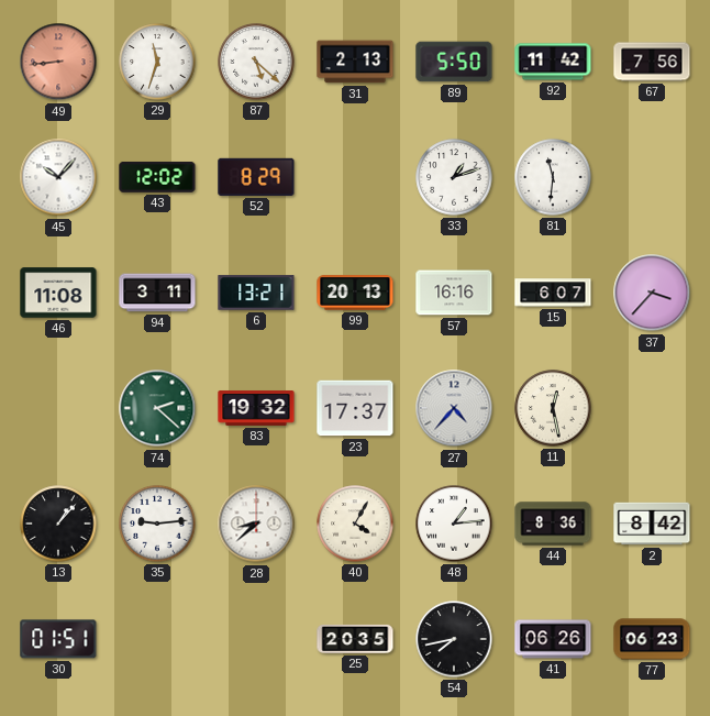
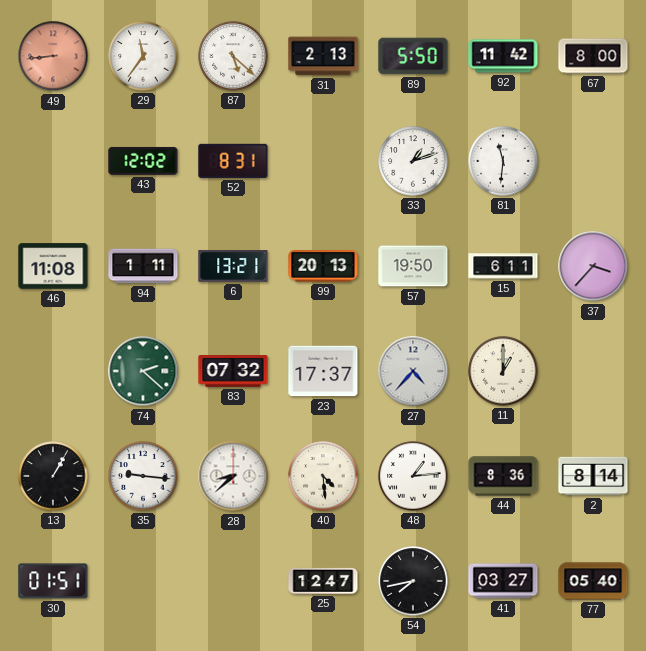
29: 11:33 -> 11:36 (143, 56)
67: 7:56 -> 8:00 (593, 56)
45: 10:07 -> none (58, 177)
52: 8:29 -> 8:31 (233, 161)
94: 3:11 -> 1:11 (143, 266)
57: 16:16 -> 19:50 (413, 266)
15: 6:07 -> 6:11 (503, 266)
83: 19:32 -> 07:32 (233, 371)
11: 12:28 -> 1:00 (503, 371)
13: 1:07 -> 1:05 (53, 476)
35: 9:14 -> 9:16 (143, 476)
40: 4:05 -> 4:29 (323, 476)
2: 8:42 -> 8:14 (593, 476)
25: 20:35 -> 12:47 (323, 581)
41: 06:26 -> 03:27 (503, 581)
77: 06:23 -> 05:40 (593, 581)
